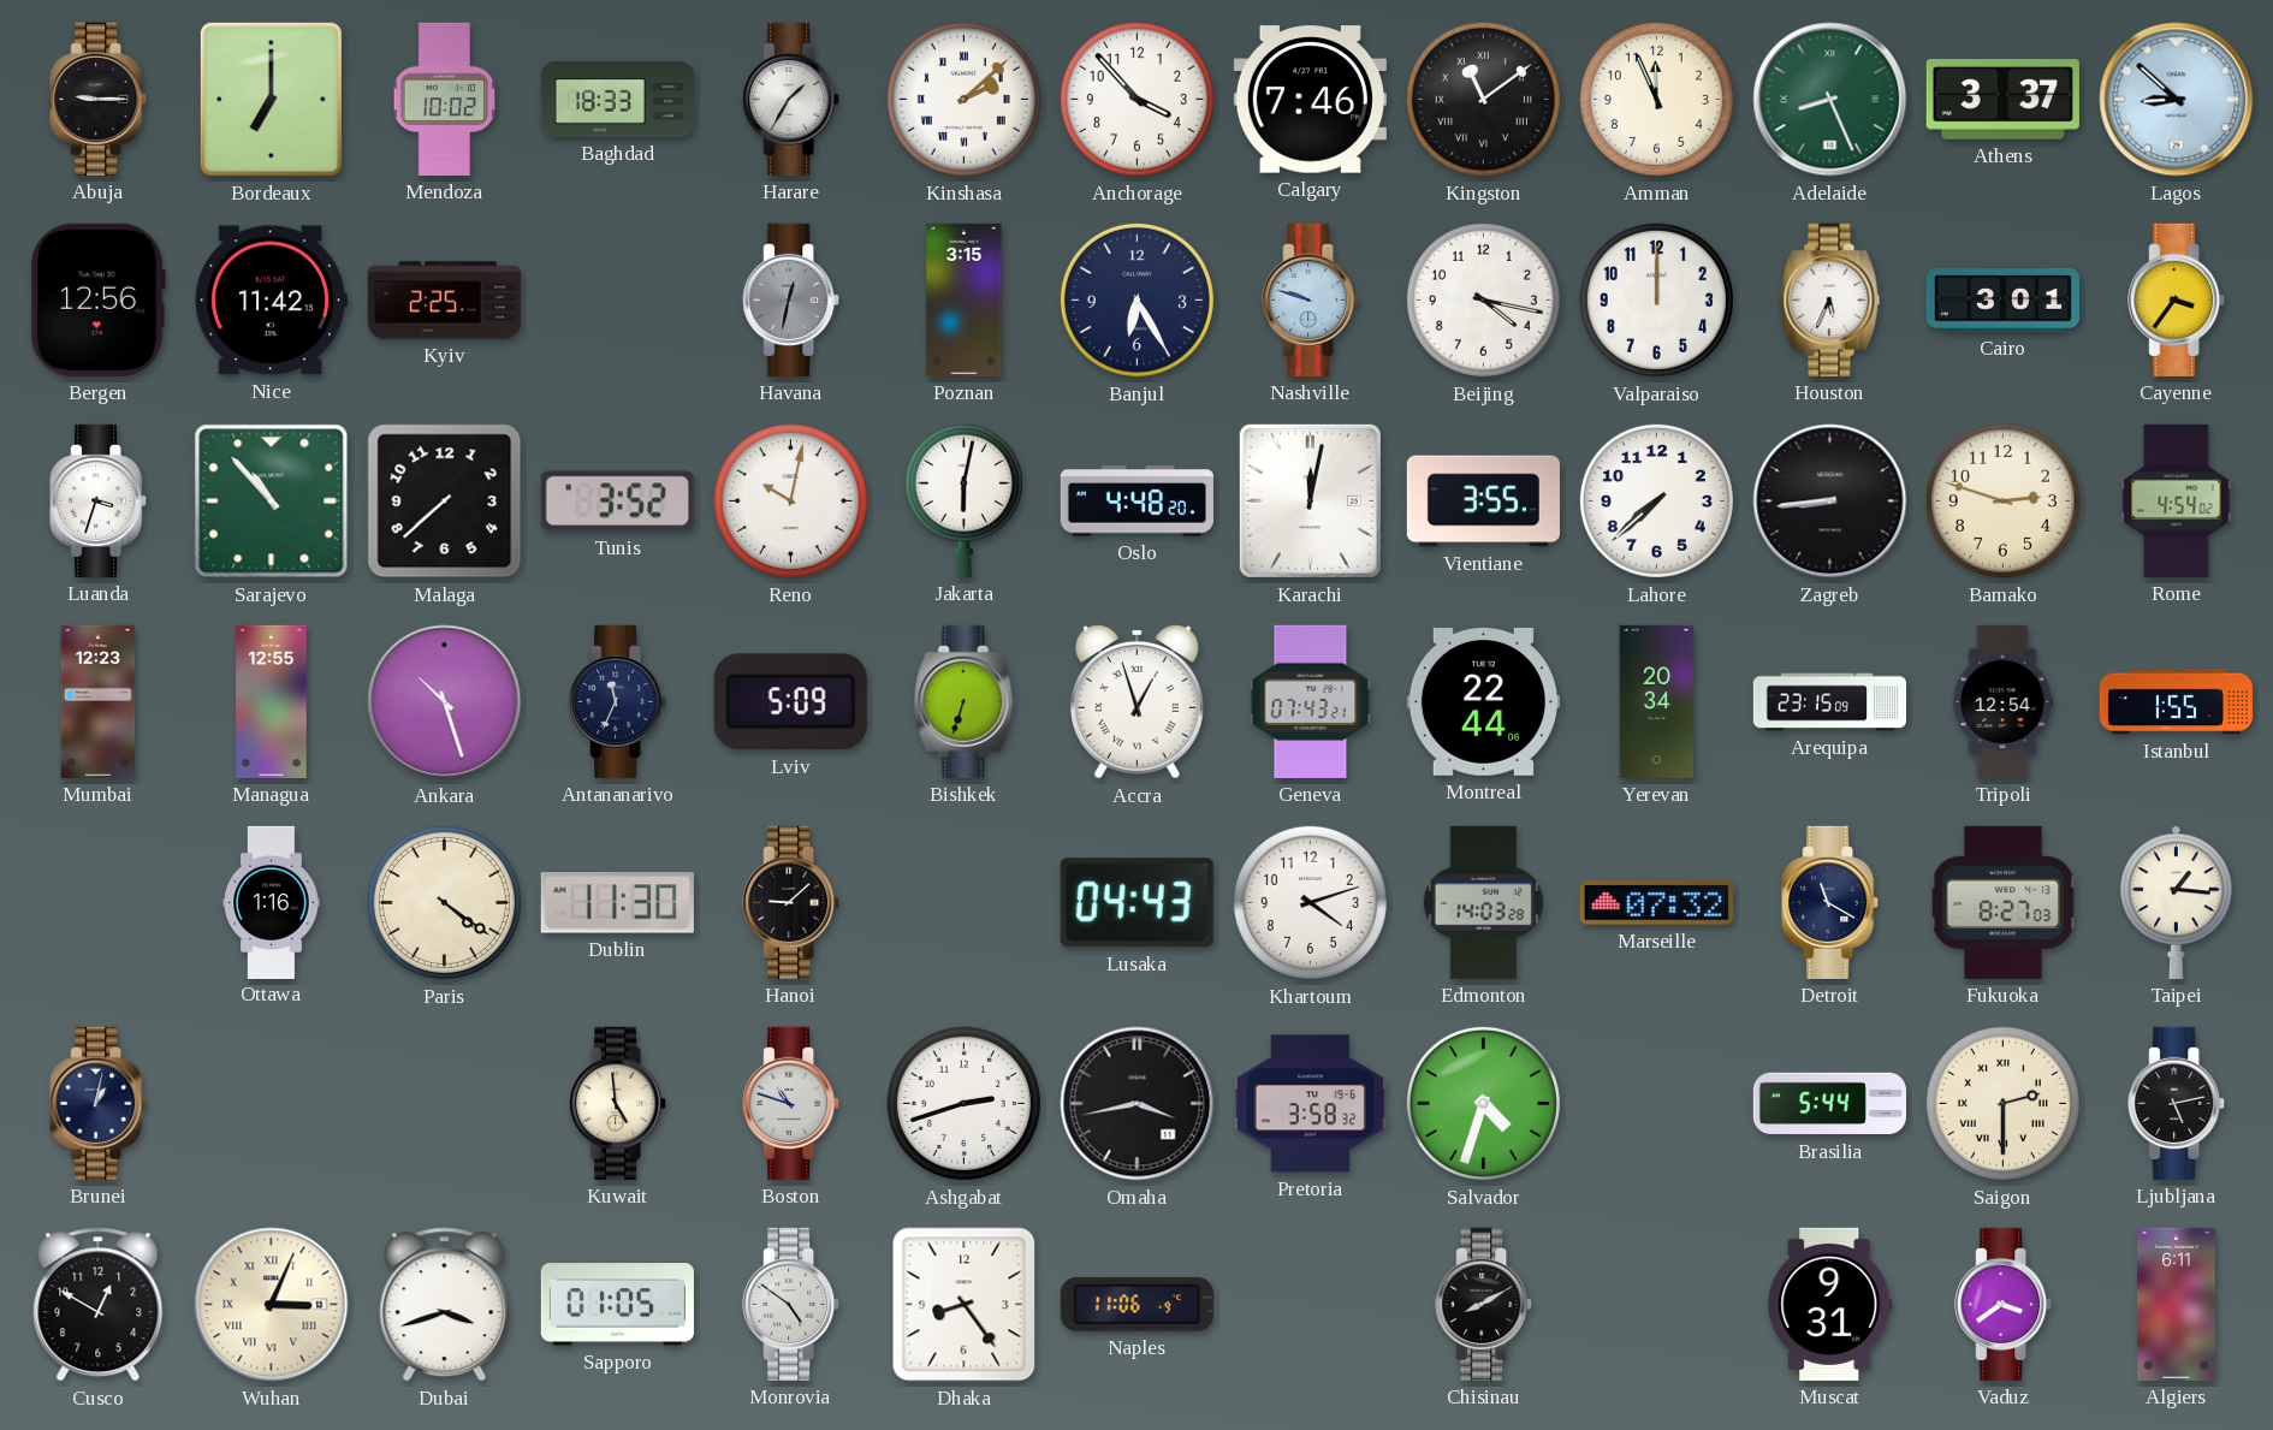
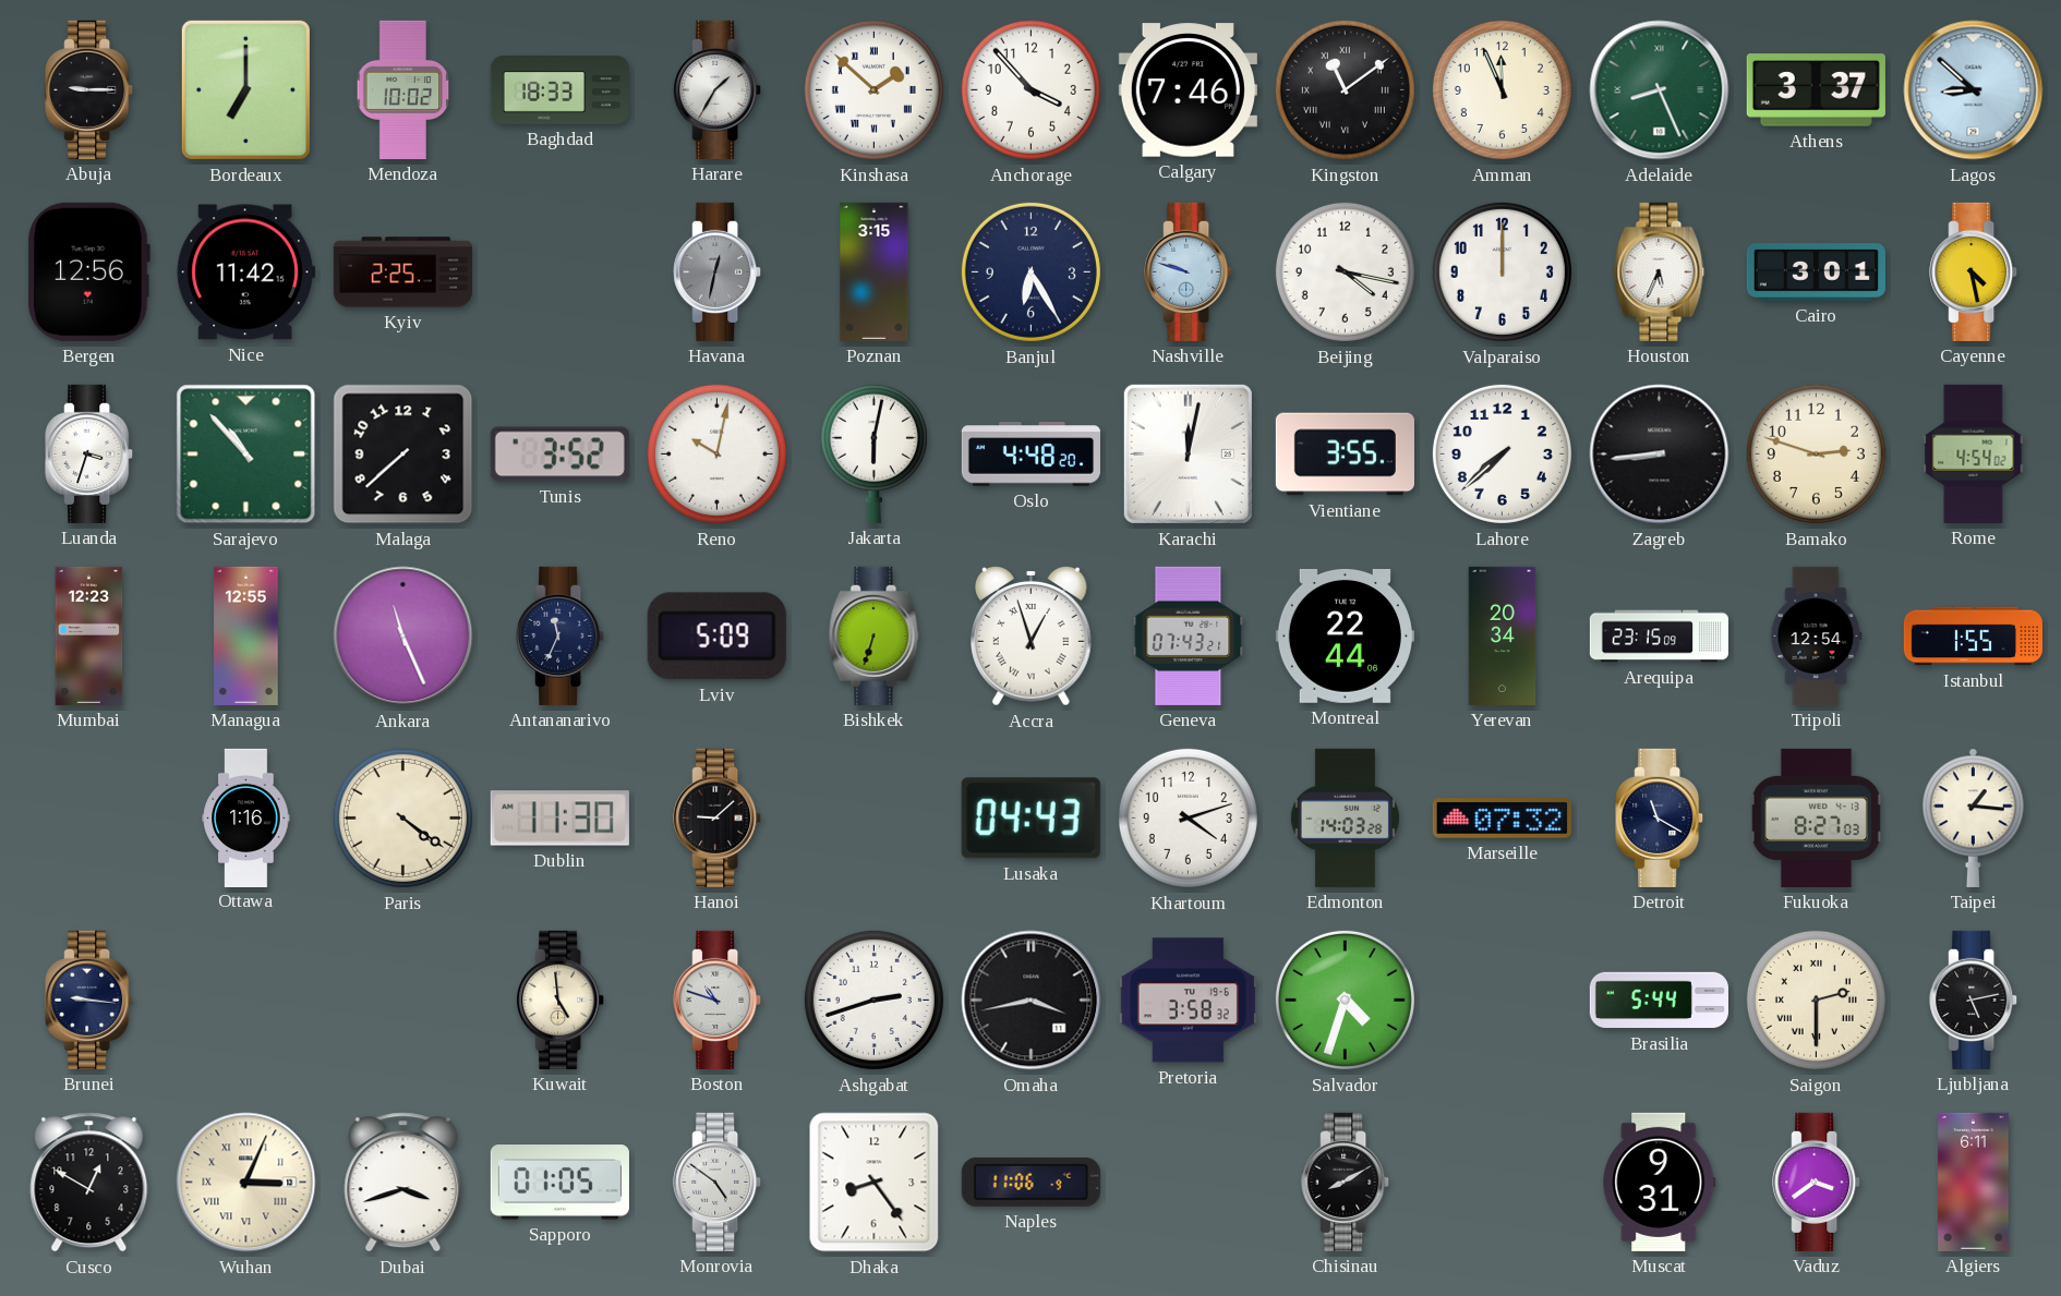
Kinshasa: 2:08 -> 1:52 (873, 89)
Cayenne: 3:36 -> 4:28 (1974, 271)
Ankara: 10:27 -> 11:26 (403, 637)
Brunei: 1:02 -> 9:16 (89, 1000)
